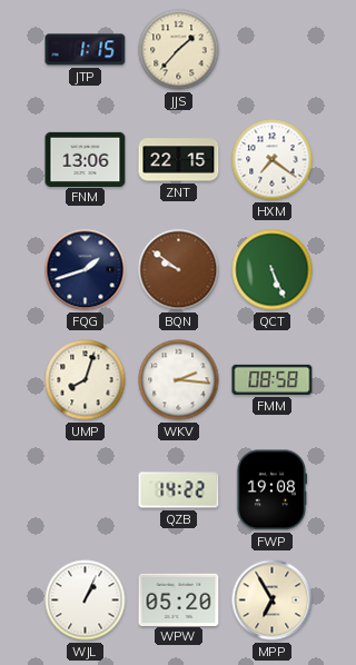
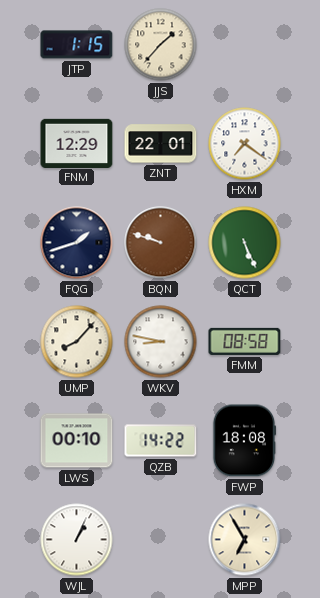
FNM: 13:06 -> 12:29 (77, 143)
ZNT: 22:15 -> 22:01 (161, 144)
BQN: 9:51 -> 9:48 (161, 243)
UMP: 8:03 -> 8:07 (77, 342)
WKV: 2:16 -> 8:47 (161, 342)
LWS: none -> 00:10 (77, 441)
FWP: 19:08 -> 18:08 (244, 441)
WPW: 05:20 -> none (179, 599)
